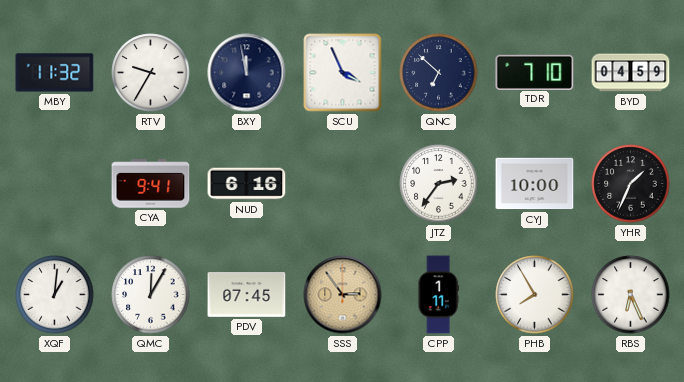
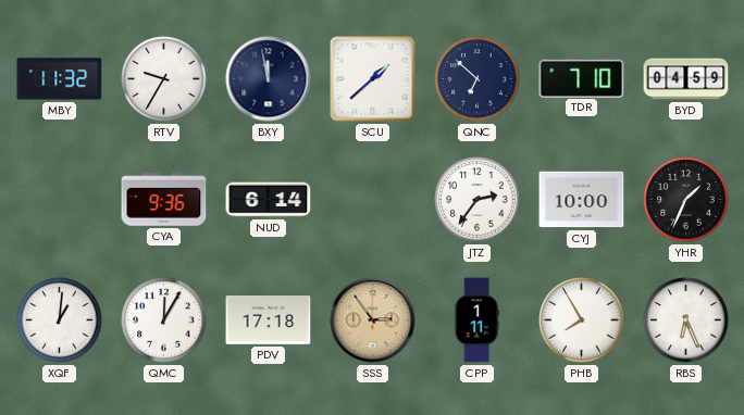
SCU: 3:56 -> 1:38 (373, 79)
CYA: 9:41 -> 9:36 (164, 200)
NUD: 6:16 -> 6:14 (269, 200)
PDV: 07:45 -> 17:18 (269, 320)
